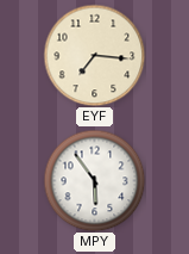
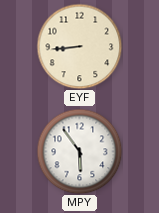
EYF: 7:16 -> 8:44 (79, 46)
